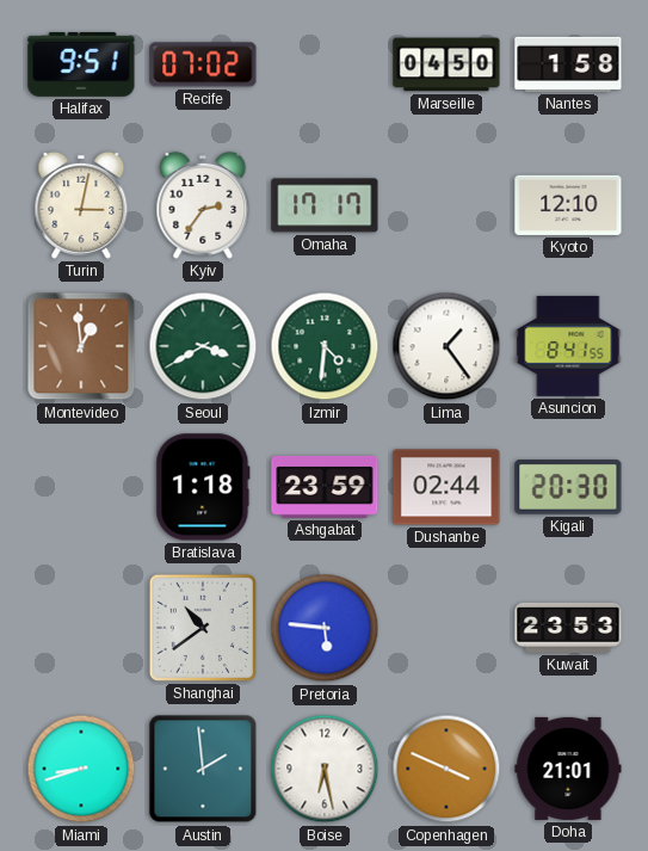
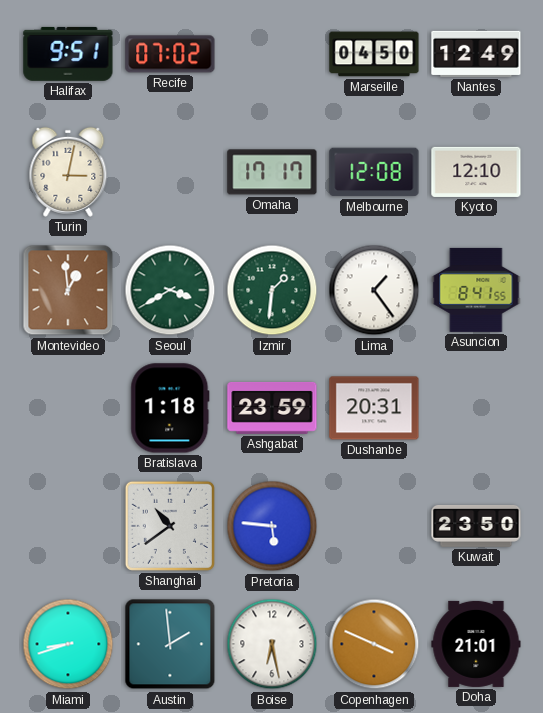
Nantes: 1:58 -> 12:49 (476, 54)
Kyiv: 2:36 -> none (203, 205)
Melbourne: none -> 12:08 (374, 172)
Izmir: 4:31 -> 1:31 (272, 290)
Dushanbe: 02:44 -> 20:31 (374, 408)
Kigali: 20:30 -> none (568, 487)
Kuwait: 23:53 -> 23:50 (476, 526)
